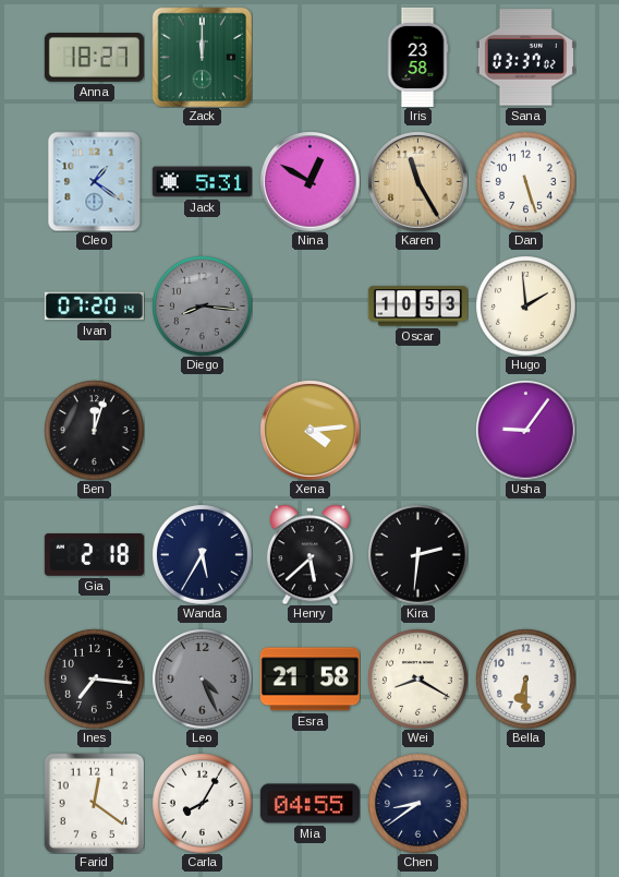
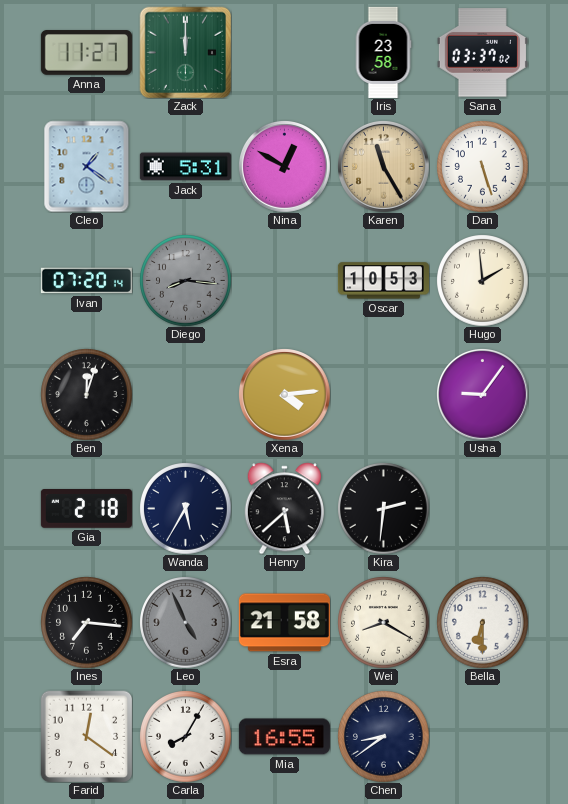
Anna: 18:27 -> 11:27 (86, 53)
Leo: 4:26 -> 4:56 (185, 622)
Mia: 04:55 -> 16:55 (284, 737)
